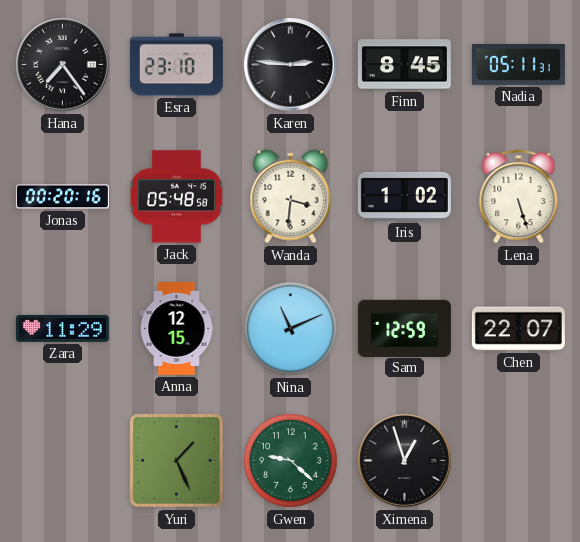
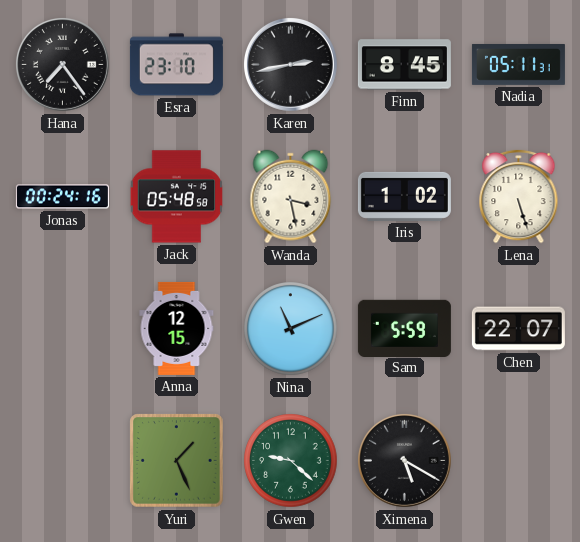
Karen: 2:46 -> 2:43 (290, 64)
Jonas: 00:20 -> 00:24 (62, 197)
Wanda: 3:31 -> 3:28 (291, 197)
Zara: 11:29 -> none (62, 328)
Sam: 12:59 -> 5:59 (404, 328)
Ximena: 12:57 -> 5:20 (404, 460)
